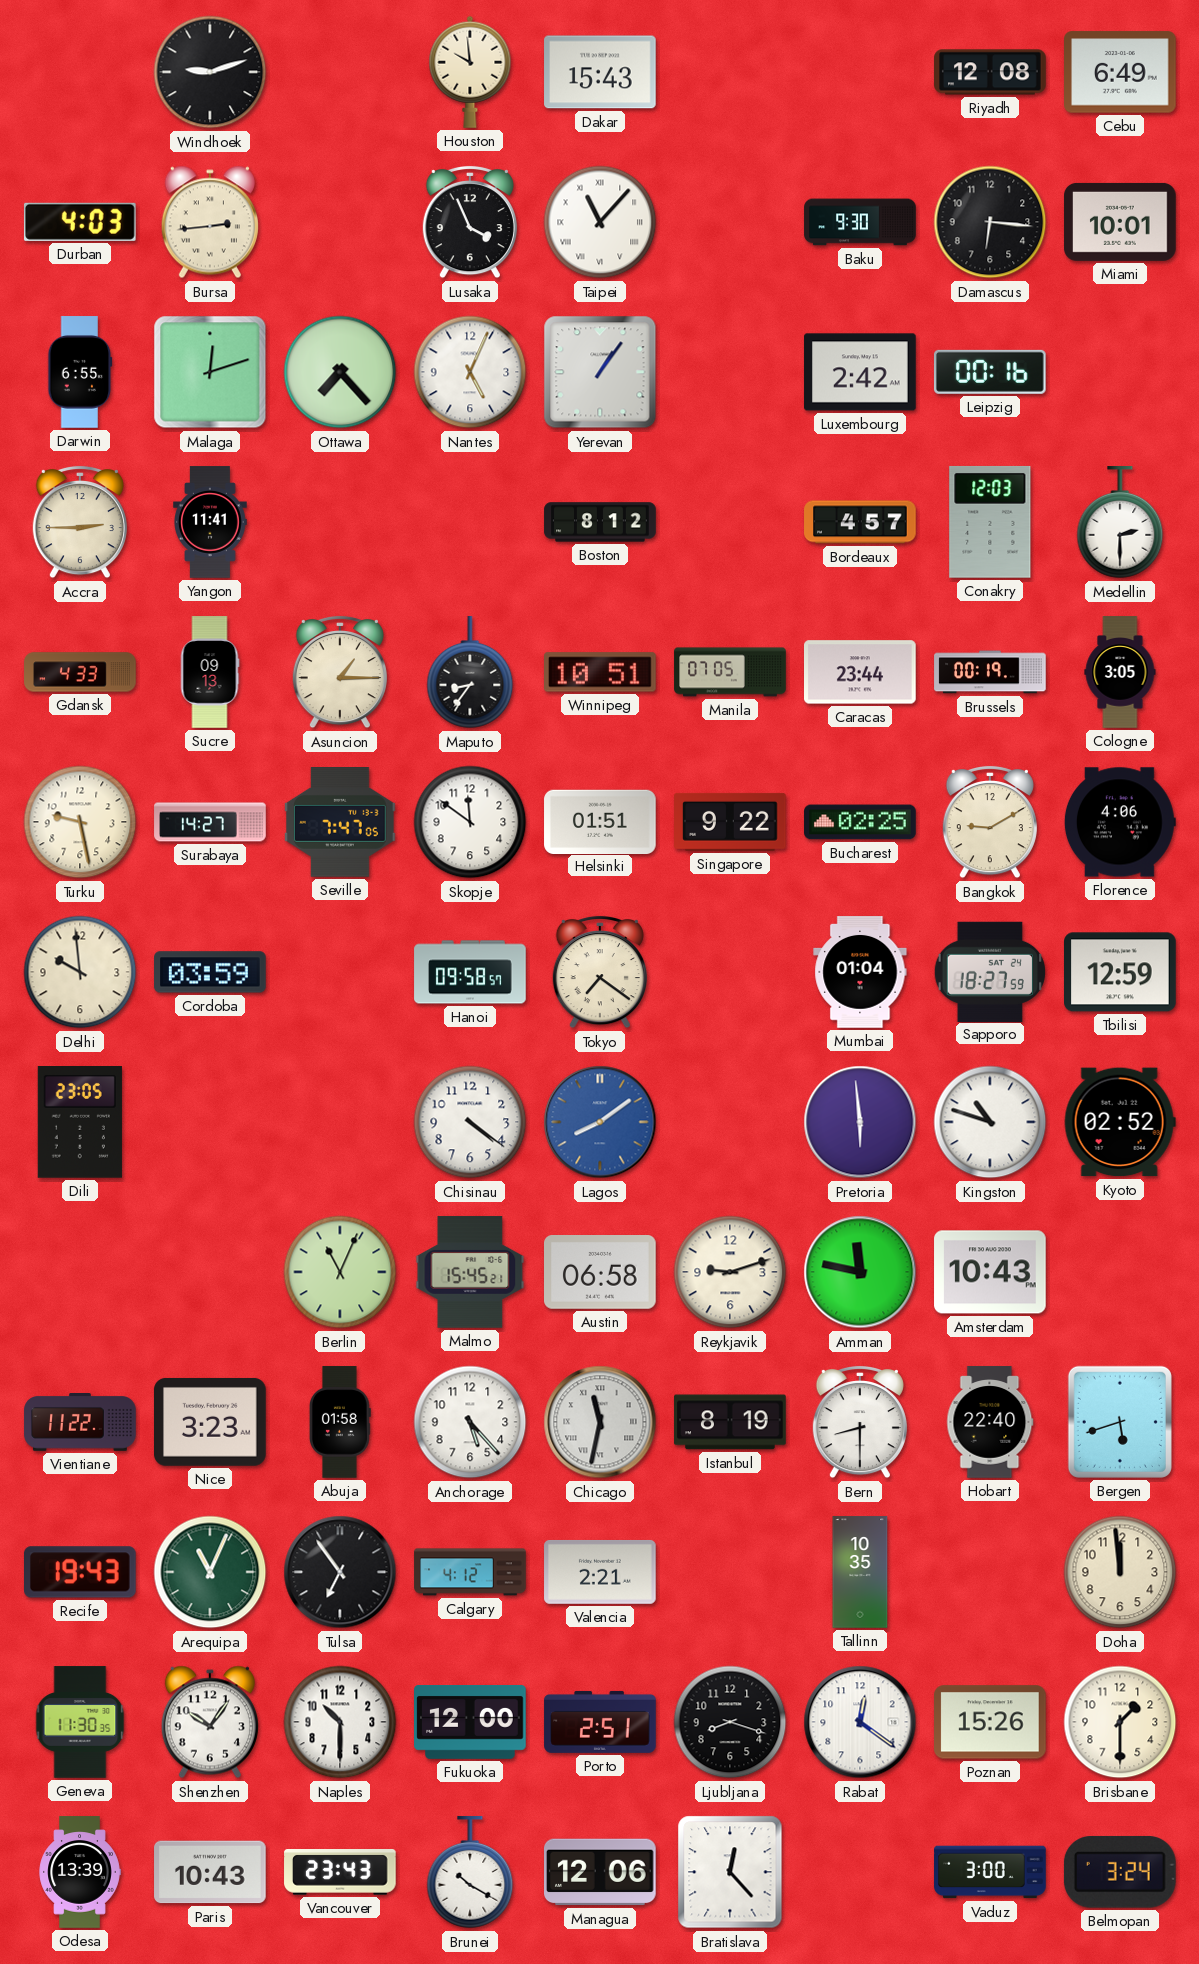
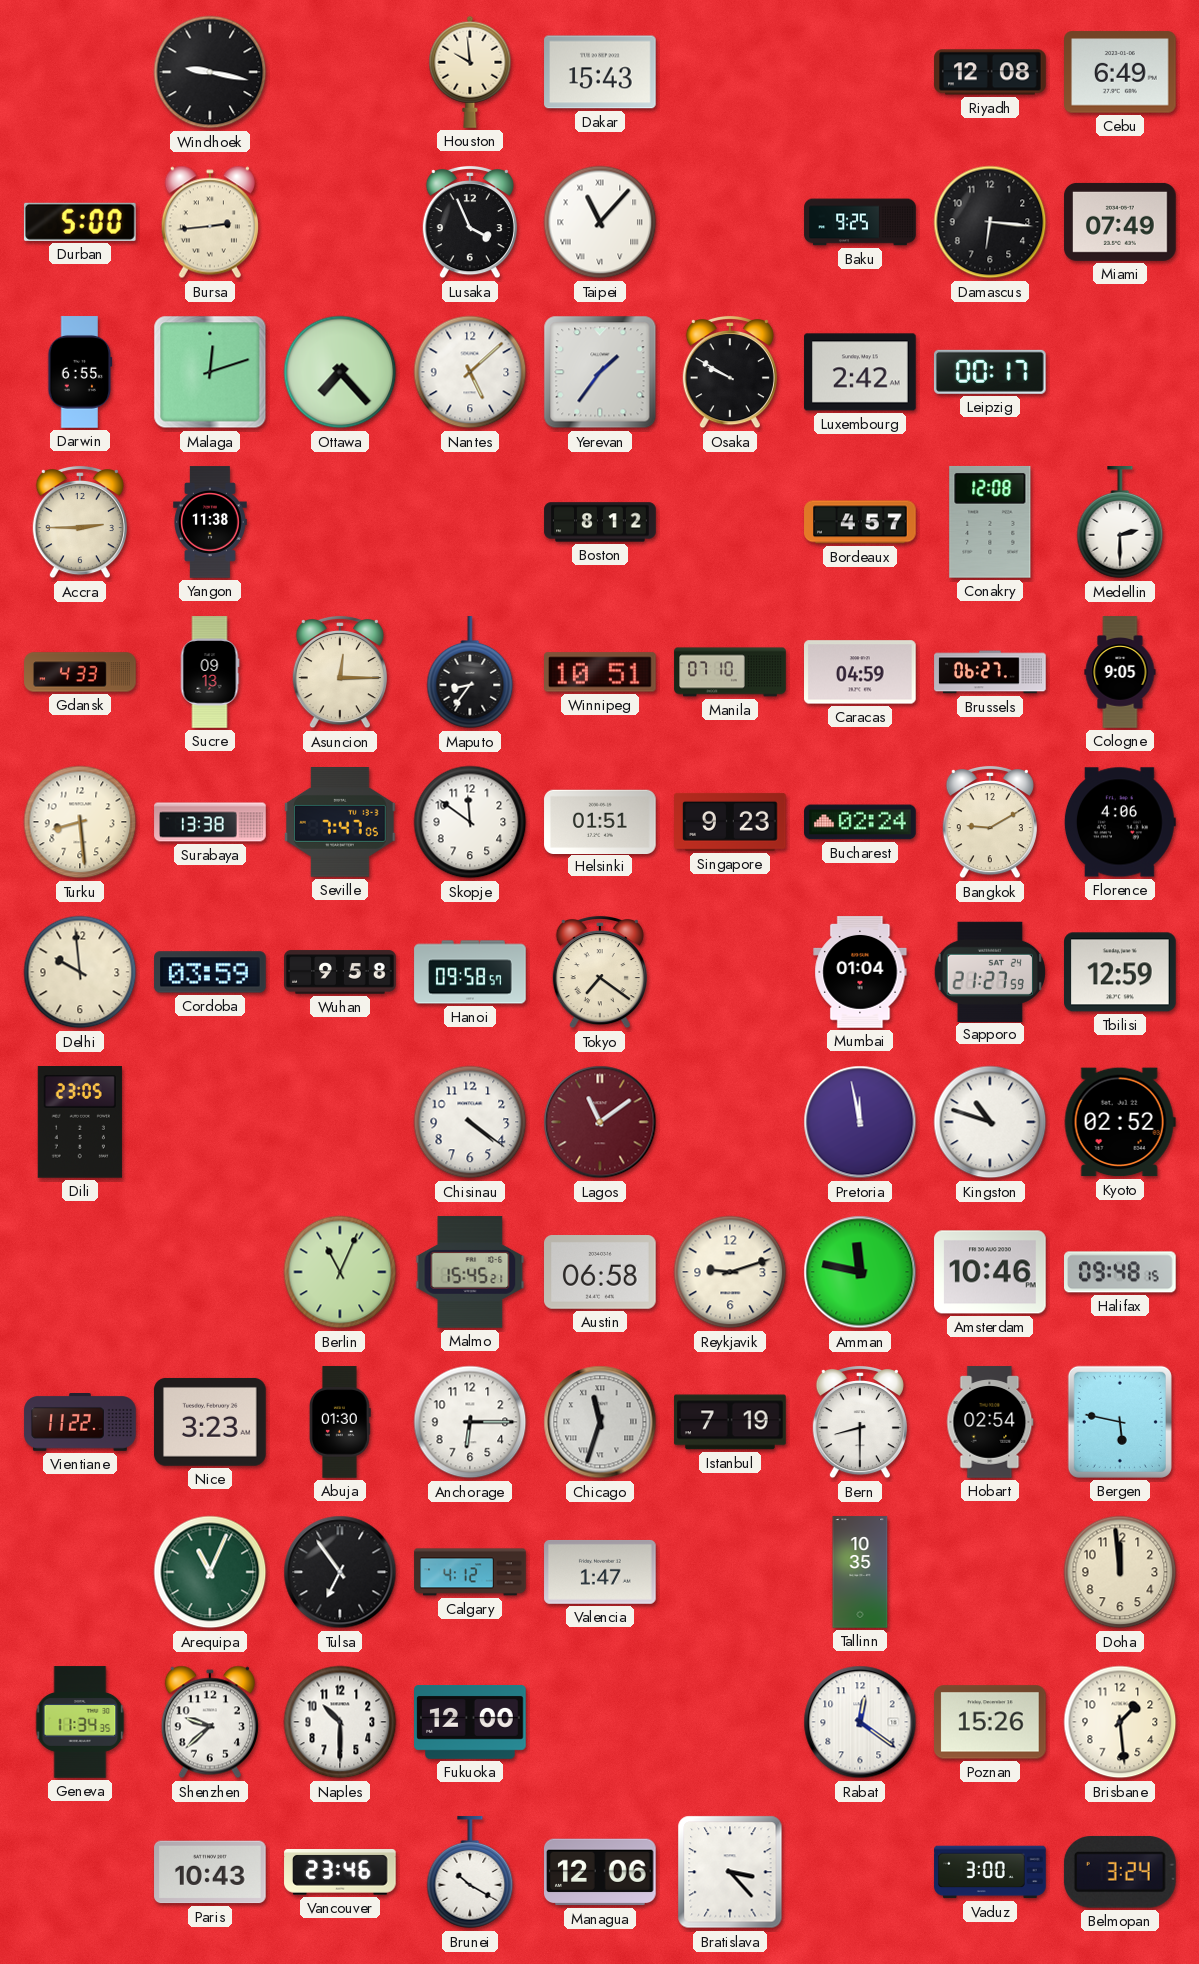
Windhoek: 9:12 -> 9:17 (210, 72)
Durban: 4:03 -> 5:00 (80, 222)
Baku: 9:30 -> 9:25 (860, 222)
Miami: 10:01 -> 07:49 (1120, 222)
Nantes: 5:04 -> 5:08 (470, 372)
Yerevan: 1:06 -> 1:36 (600, 372)
Osaka: none -> 9:50 (730, 372)
Leipzig: 00:16 -> 00:17 (990, 372)
Yangon: 11:41 -> 11:38 (210, 522)
Conakry: 12:03 -> 12:08 (990, 522)
Asuncion: 1:15 -> 12:15 (340, 672)
Manila: 07:05 -> 07:10 (730, 672)
Caracas: 23:44 -> 04:59 (861, 672)
Brussels: 00:19 -> 06:27 (990, 672)
Cologne: 3:05 -> 9:05 (1120, 672)
Turku: 9:28 -> 8:29 (80, 822)
Surabaya: 14:27 -> 13:38 (210, 822)
Singapore: 9:22 -> 9:23 (731, 822)
Bucharest: 02:25 -> 02:24 (860, 822)
Wuhan: none -> 9:58 (340, 972)
Sapporo: 18:27 -> 21:27 (989, 971)
Lagos: 8:09 -> 11:09 (600, 1122)
Lagos dial: blue -> burgundy (600, 1122)
Pretoria: 5:59 -> 11:58 (860, 1122)
Amsterdam: 10:43 -> 10:46 (990, 1272)
Halifax: none -> 09:48 (1121, 1272)
Abuja: 01:58 -> 01:30 (340, 1422)
Anchorage: 5:23 -> 6:15 (470, 1422)
Chicago: 11:32 -> 11:33 (600, 1422)
Istanbul: 8:19 -> 7:19 (730, 1422)
Hobart: 22:40 -> 02:54 (990, 1422)
Bergen: 5:42 -> 5:47 (1120, 1422)
Recife: 19:43 -> none (81, 1572)
Valencia: 2:21 -> 1:47 (600, 1572)
Geneva: 11:30 -> 11:34 (80, 1722)
Shenzhen: 10:06 -> 9:38 (210, 1722)
Porto: 2:51 -> none (600, 1722)
Ljubljana: 8:18 -> none (730, 1722)
Brisbane: 1:30 -> 1:29 (1120, 1722)
Odesa: 13:39 -> none (80, 1872)
Vancouver: 23:43 -> 23:46 (340, 1873)
Bratislava: 12:23 -> 3:23 (730, 1872)
